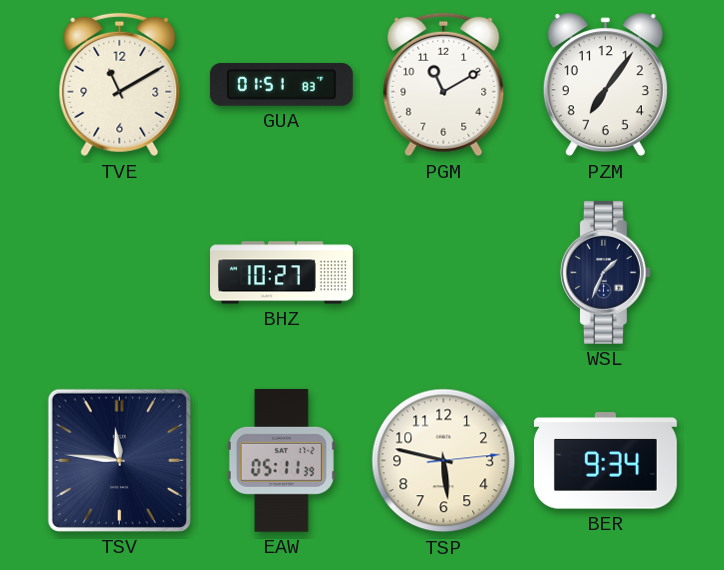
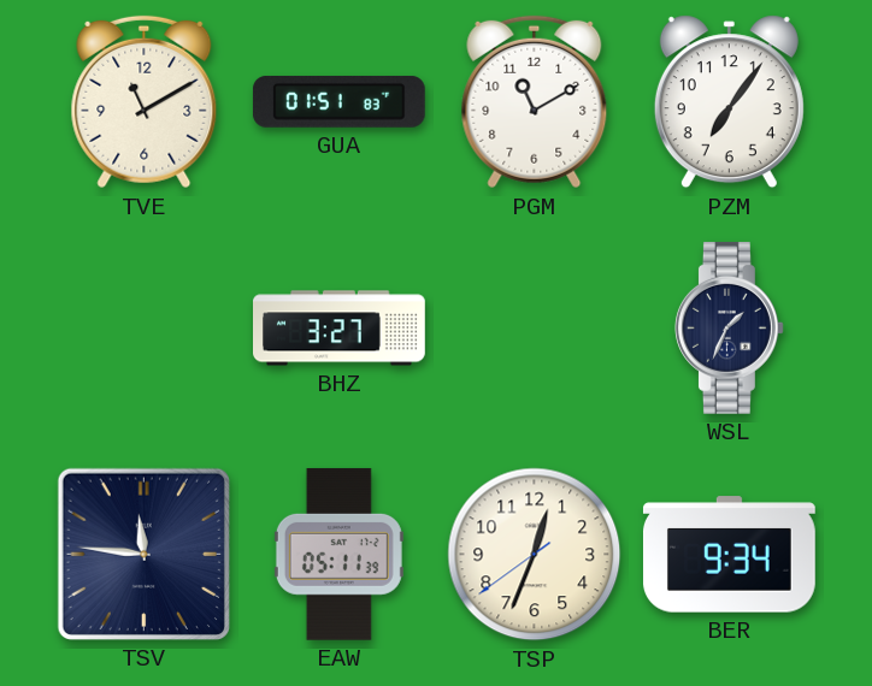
BHZ: 10:27 -> 3:27 (340, 329)
TSP: 5:47 -> 12:33 (535, 555)
